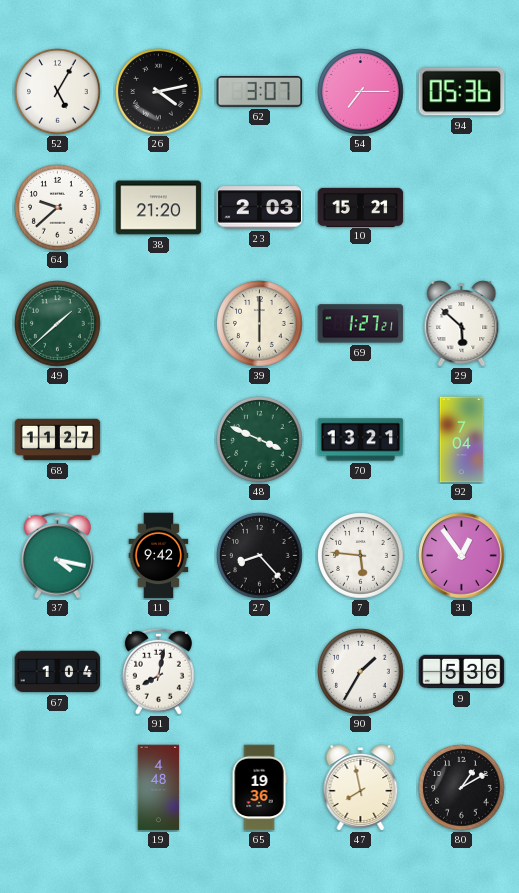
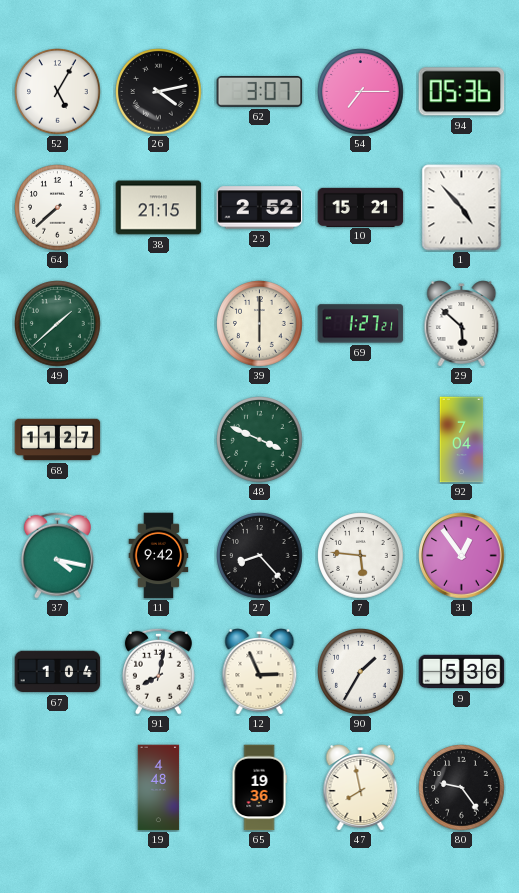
64: 9:38 -> 7:38 (58, 208)
38: 21:20 -> 21:15 (159, 208)
23: 2:03 -> 2:52 (260, 208)
1: none -> 4:53 (462, 208)
70: 13:21 -> none (361, 440)
12: none -> 2:56 (260, 672)
80: 1:10 -> 9:24 (462, 788)
